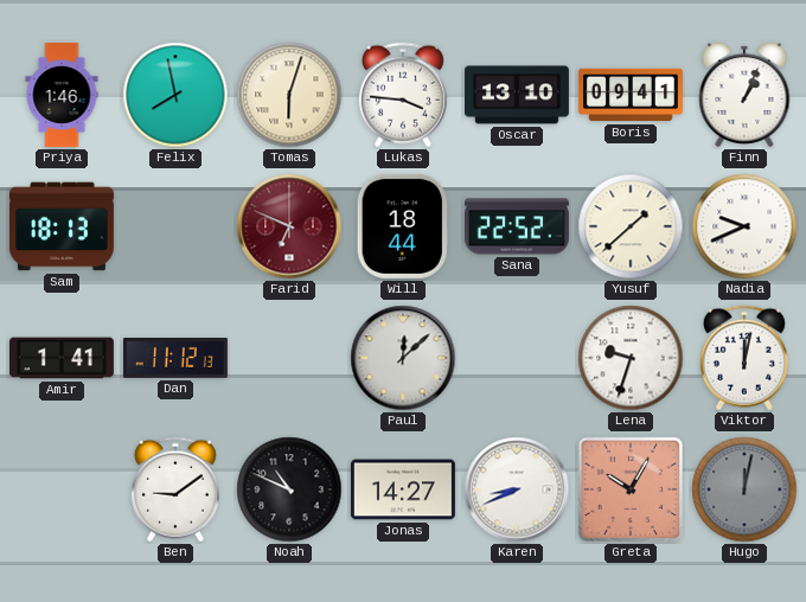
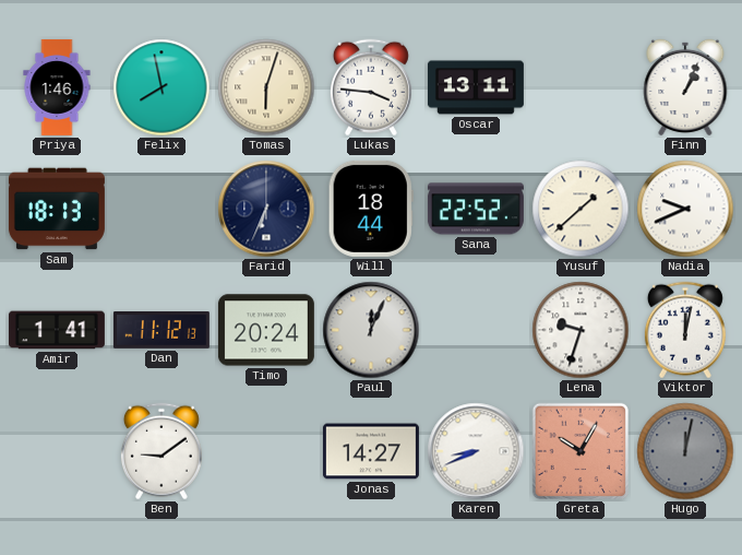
Oscar: 13:10 -> 13:11 (476, 87)
Boris: 09:41 -> none (631, 95)
Farid: 6:49 -> 6:34 (266, 209)
Farid dial: burgundy -> navy (266, 209)
Timo: none -> 20:24 (266, 330)
Paul: 12:08 -> 12:04 (371, 330)
Noah: 10:49 -> none (289, 489)
